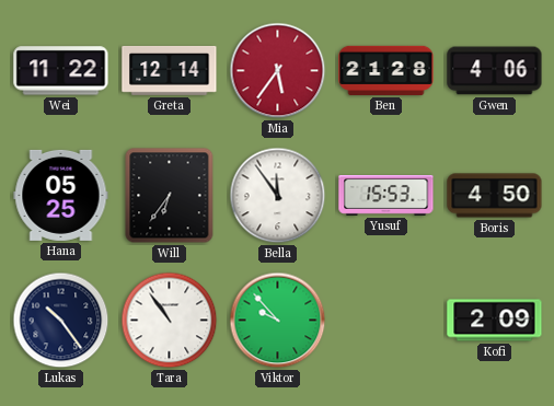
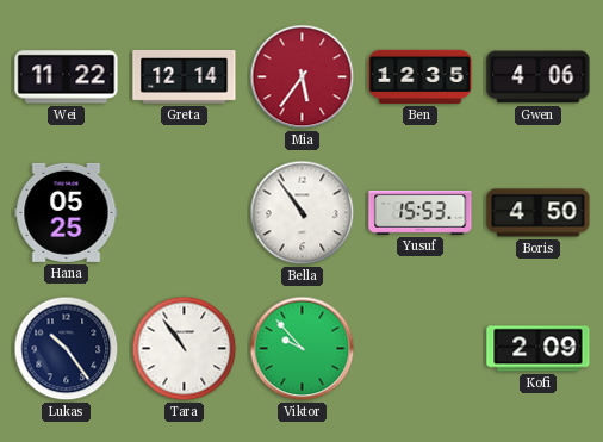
Ben: 21:28 -> 12:35 (421, 76)
Will: 6:36 -> none (170, 196)
Bella: 11:54 -> 10:54 (303, 213)
